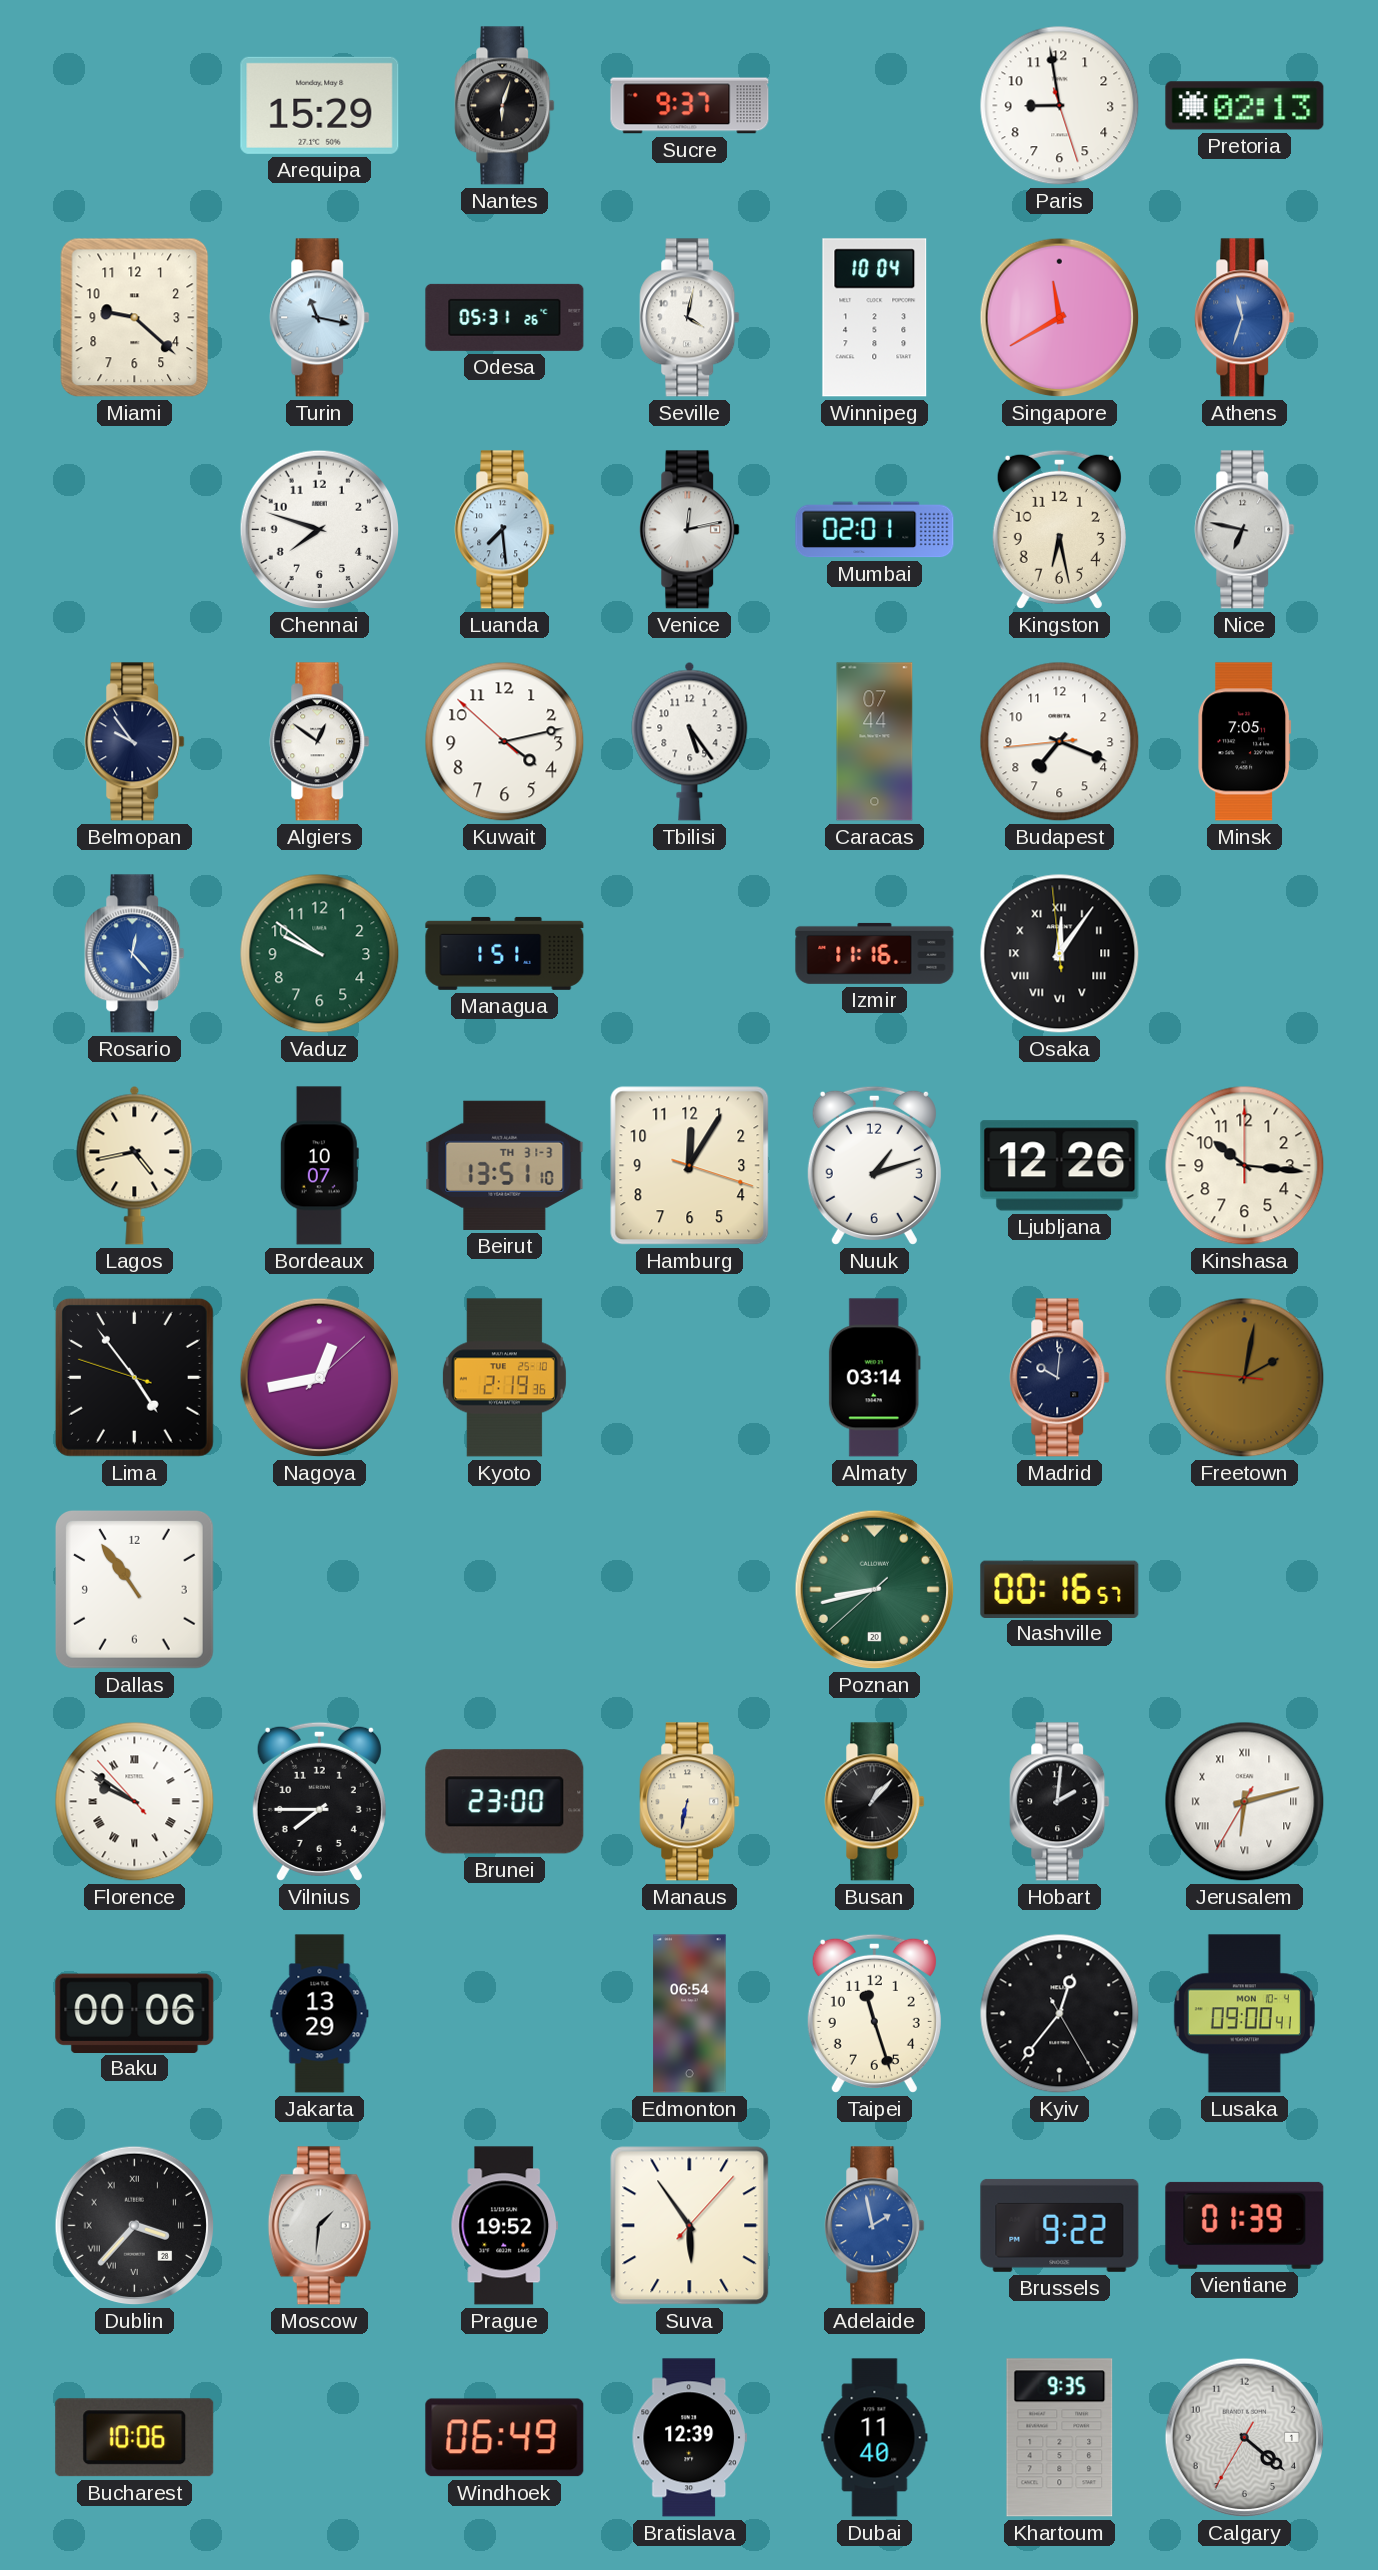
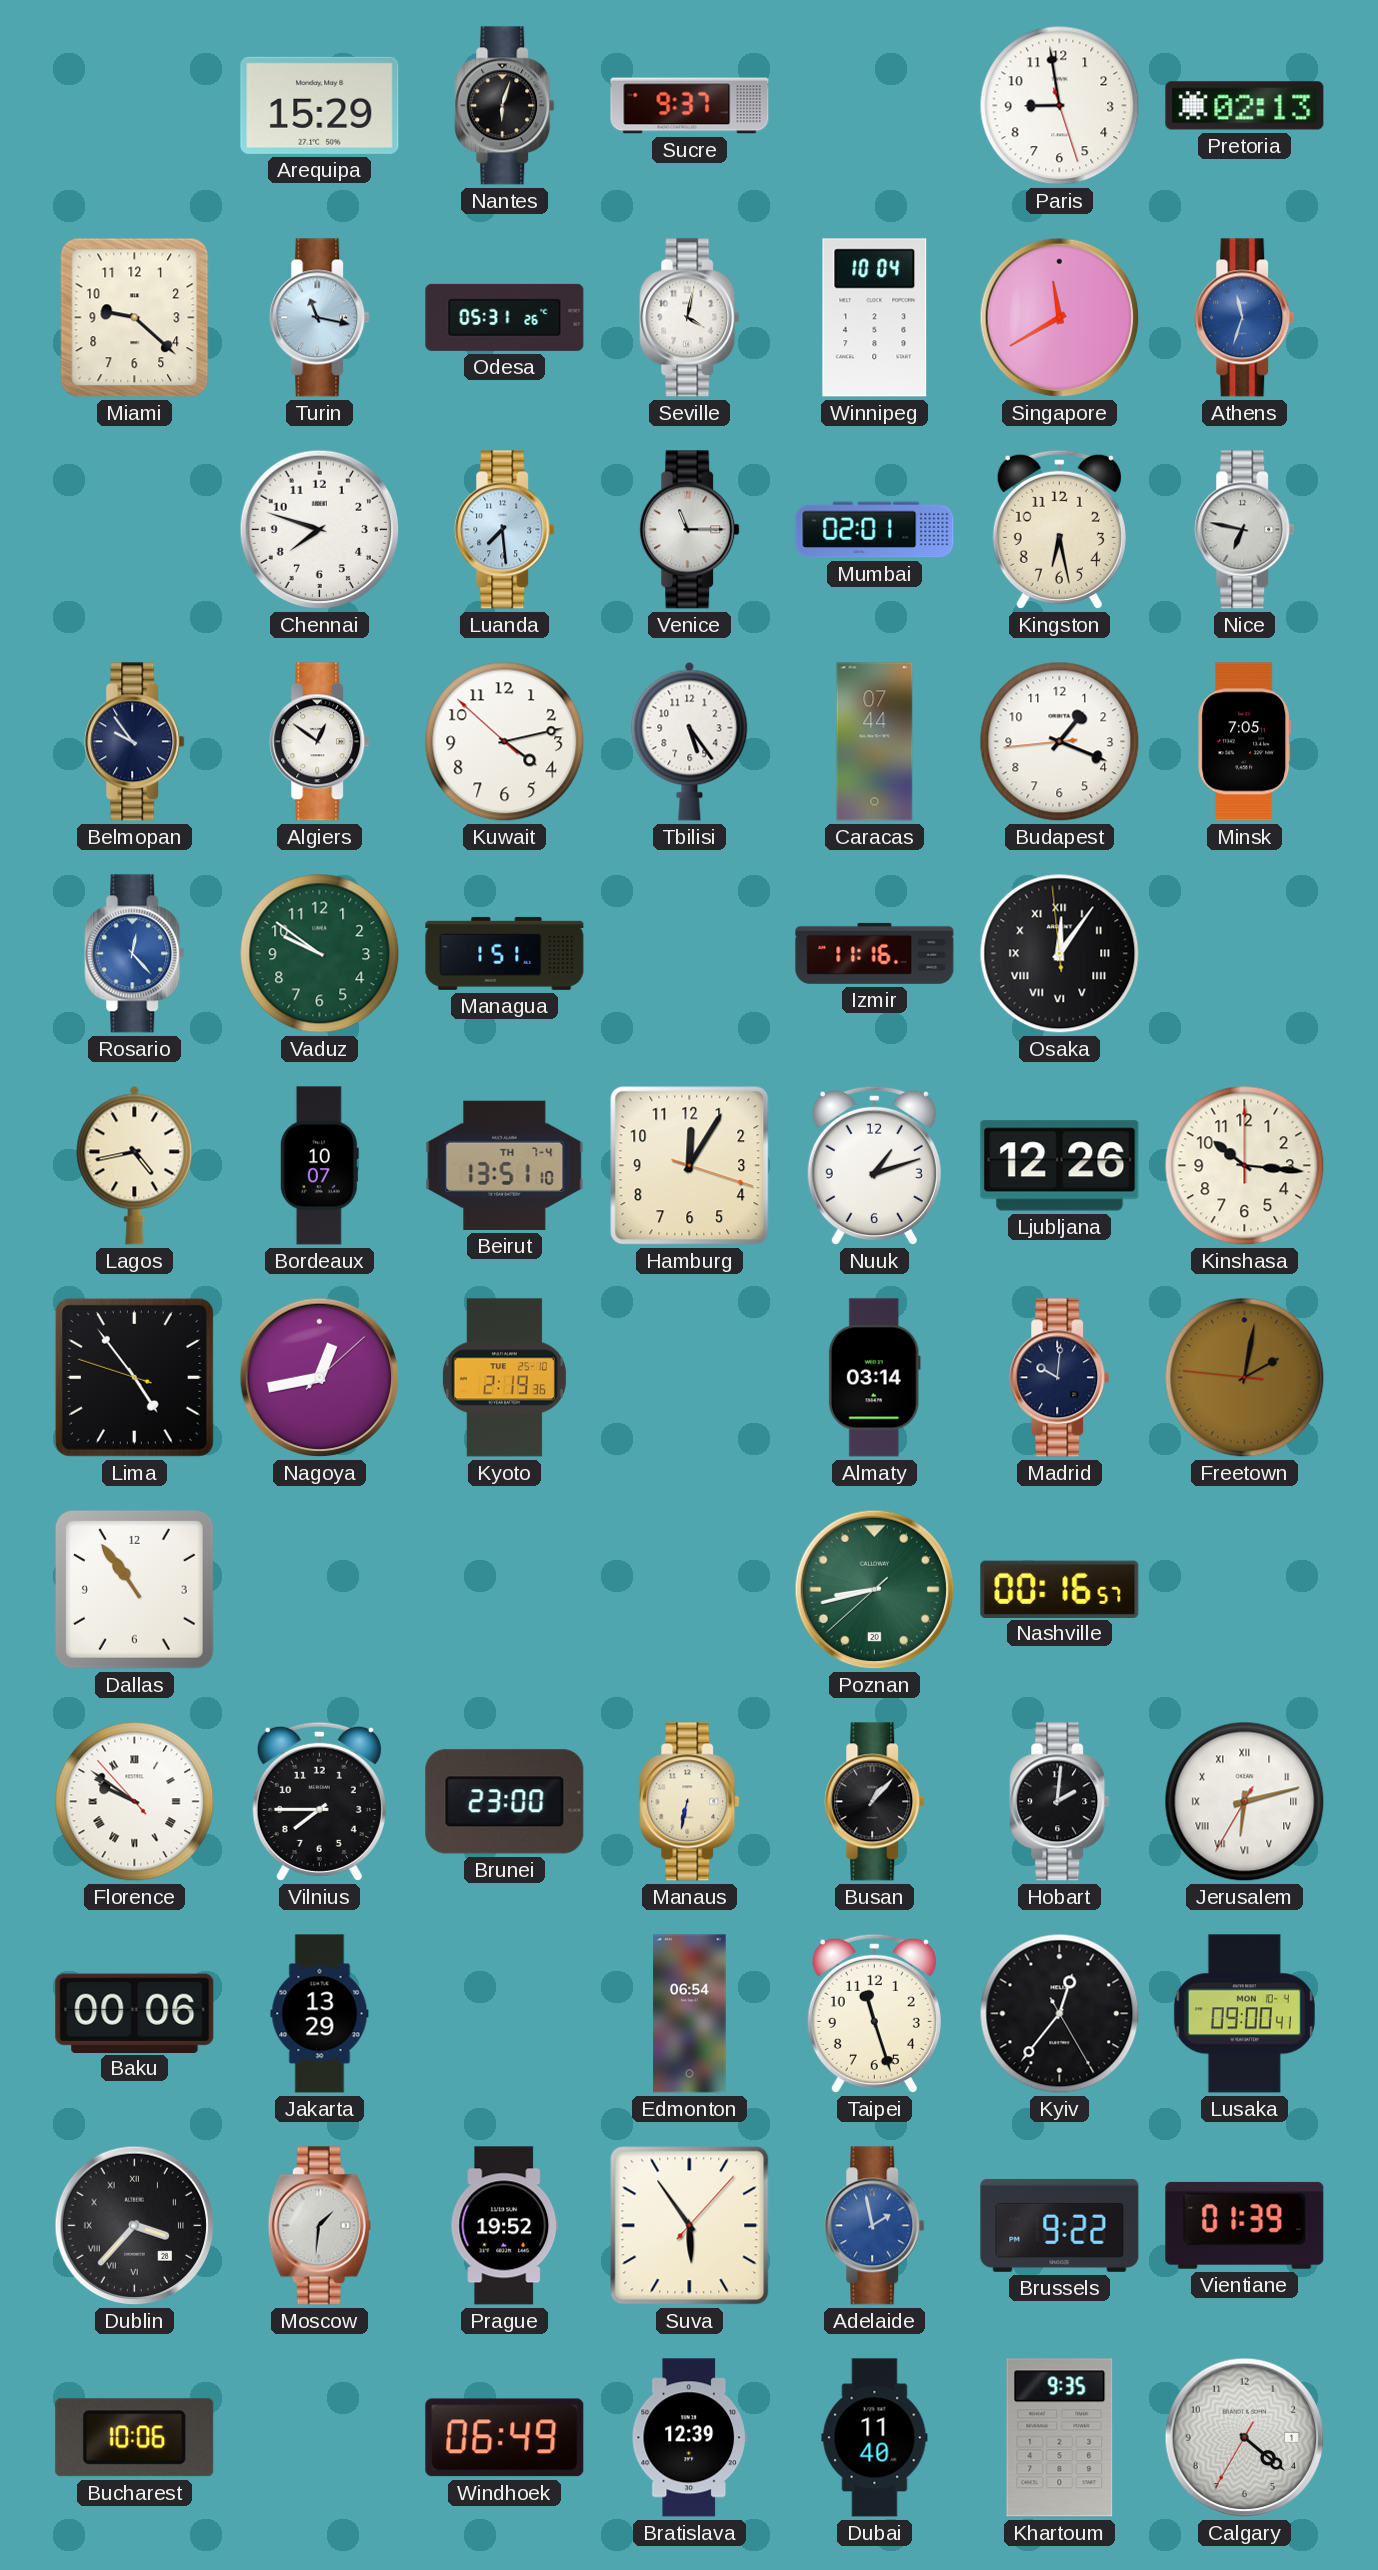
Venice: 12:13 -> 11:15 (690, 530)
Budapest: 7:18 -> 1:18 (1060, 742)
Beirut date: TH 31-3 -> TH 7-4 (505, 1165)
